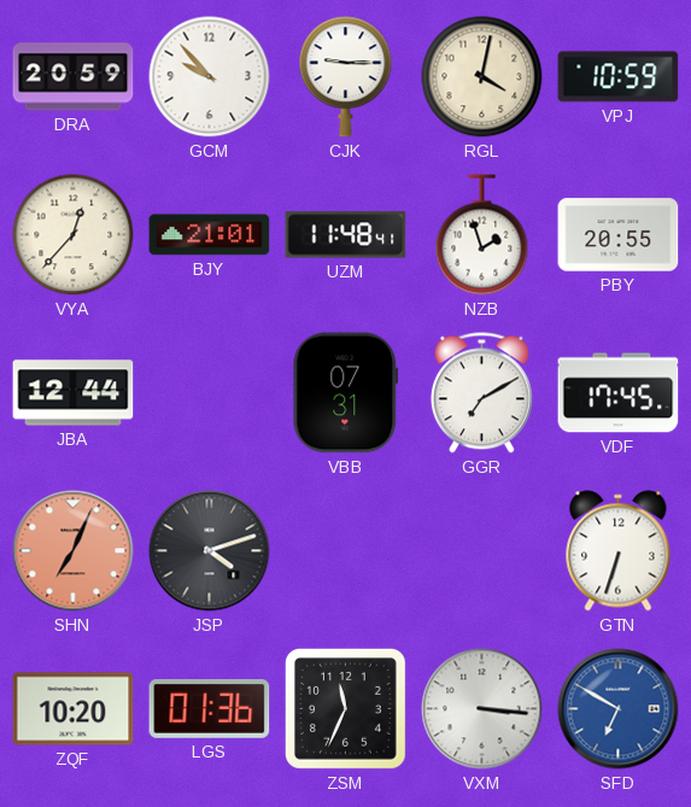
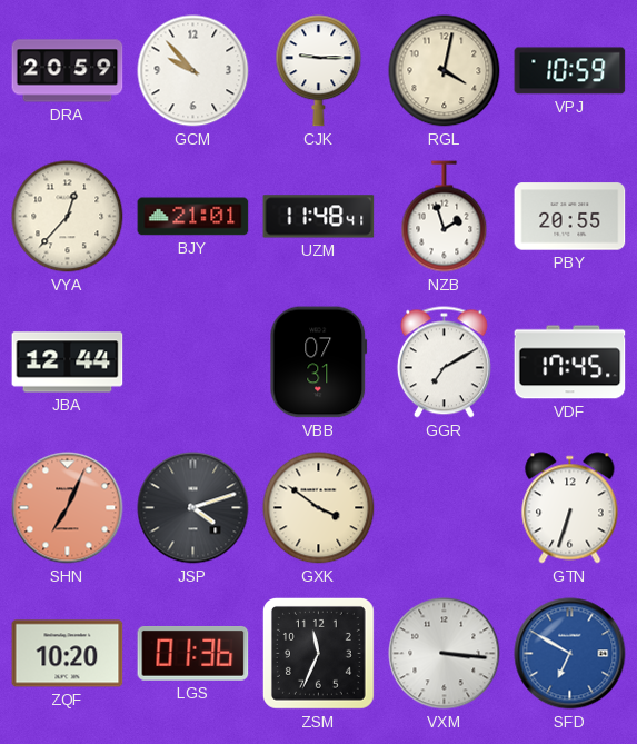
GXK: none -> 3:51 (319, 508)
